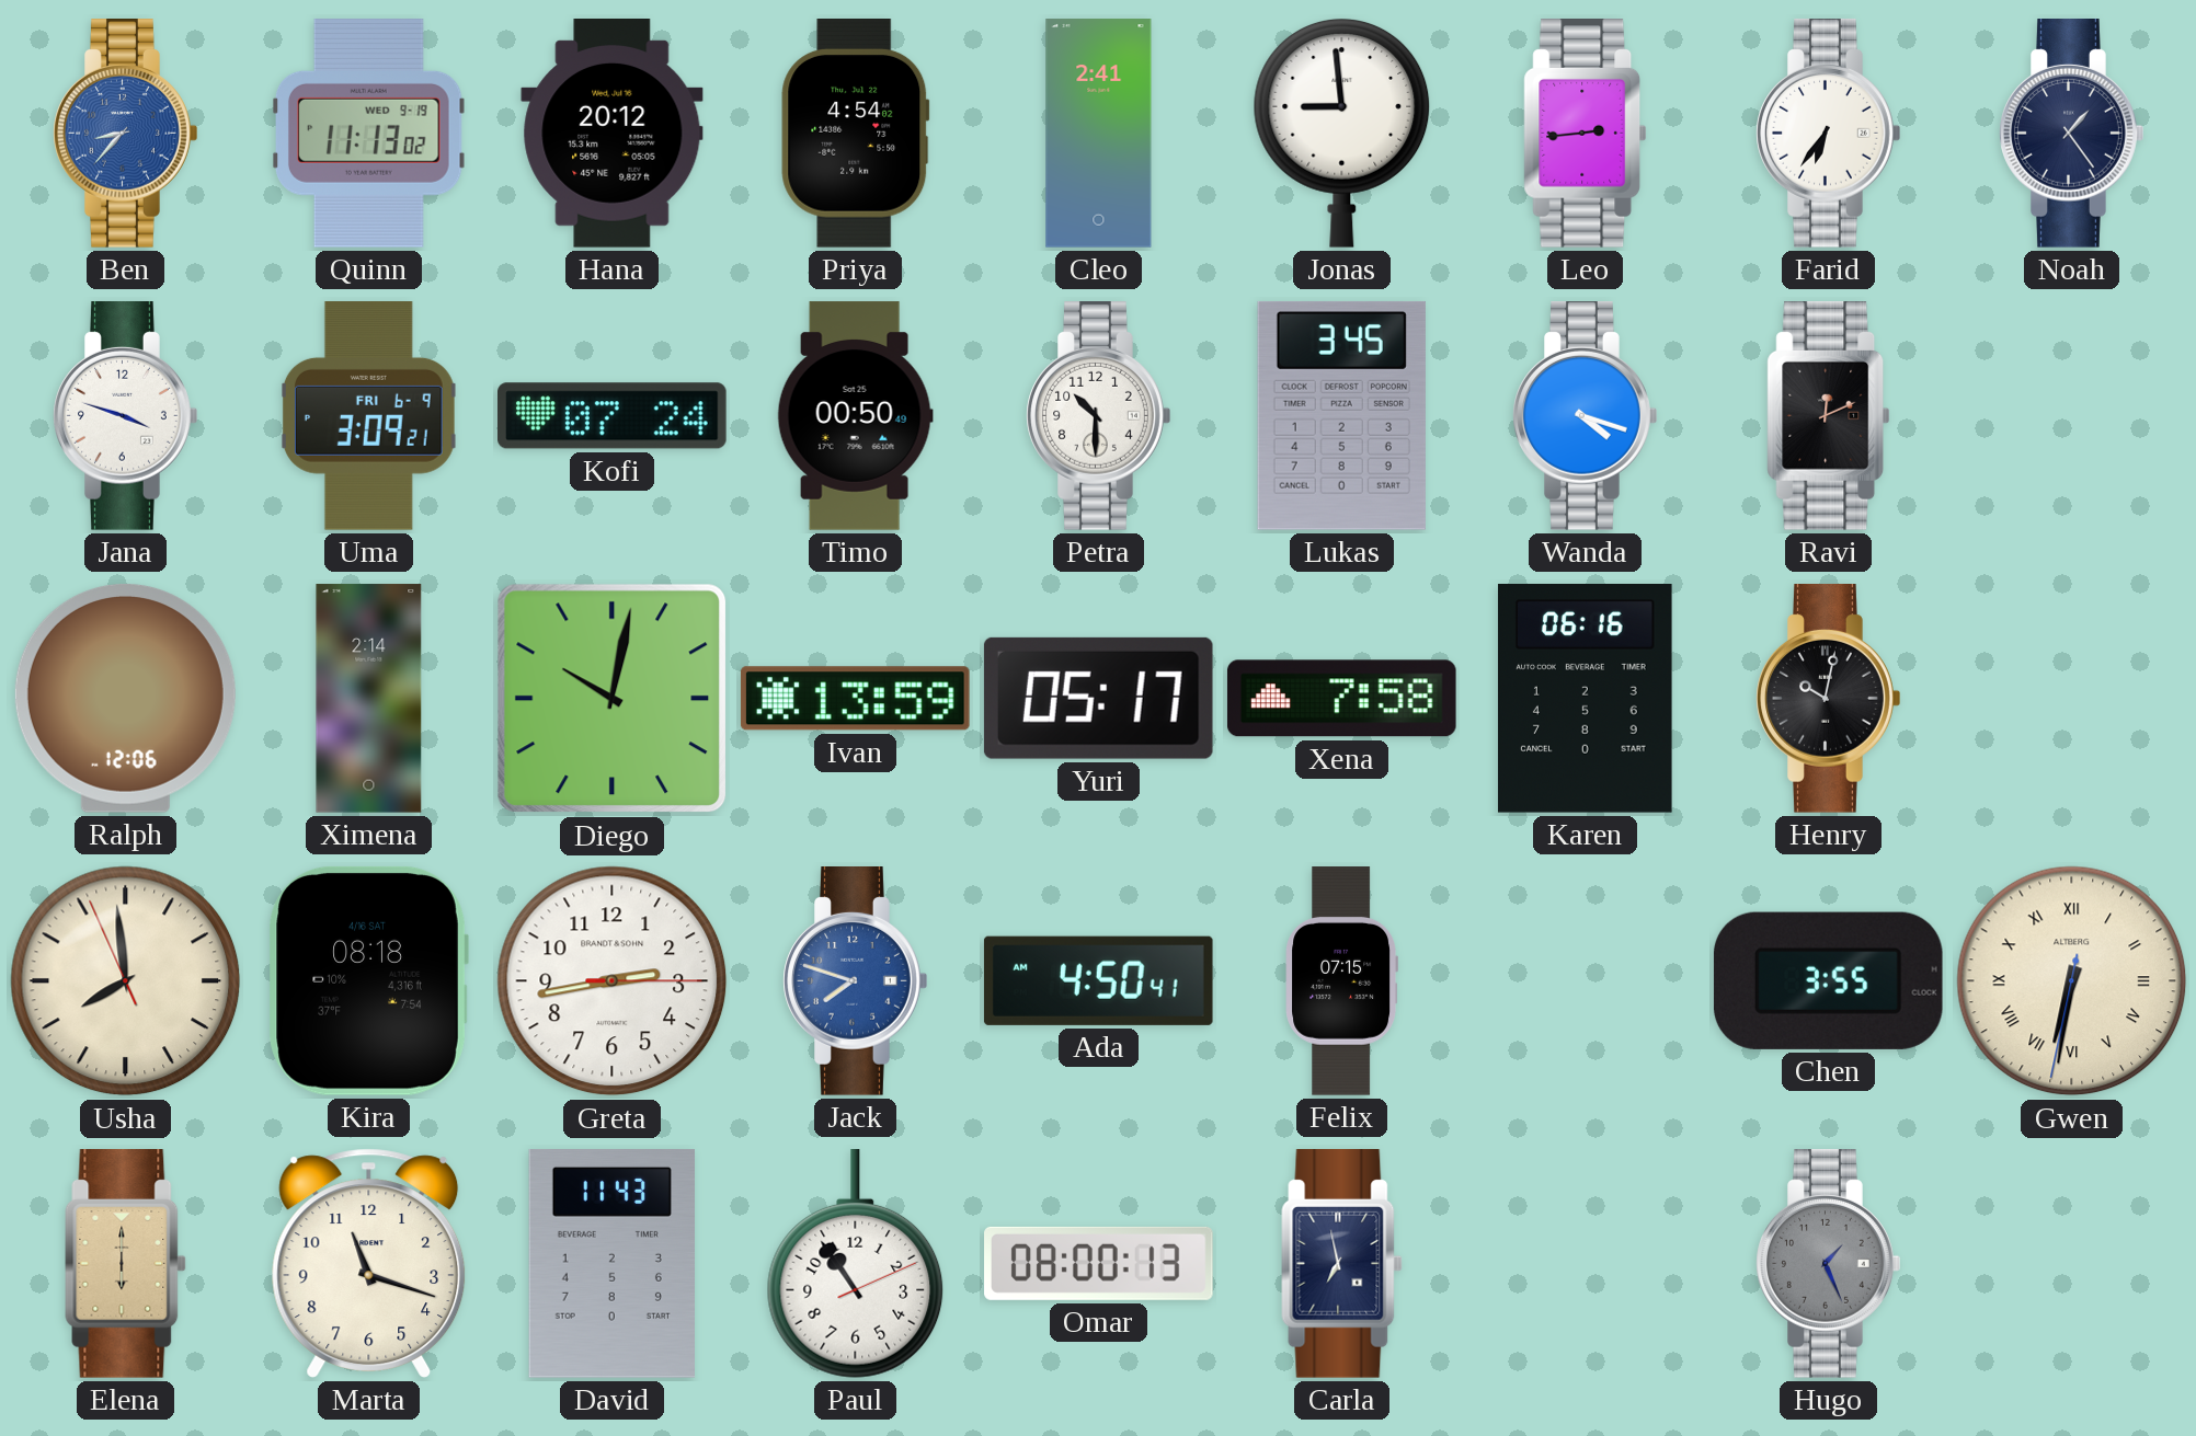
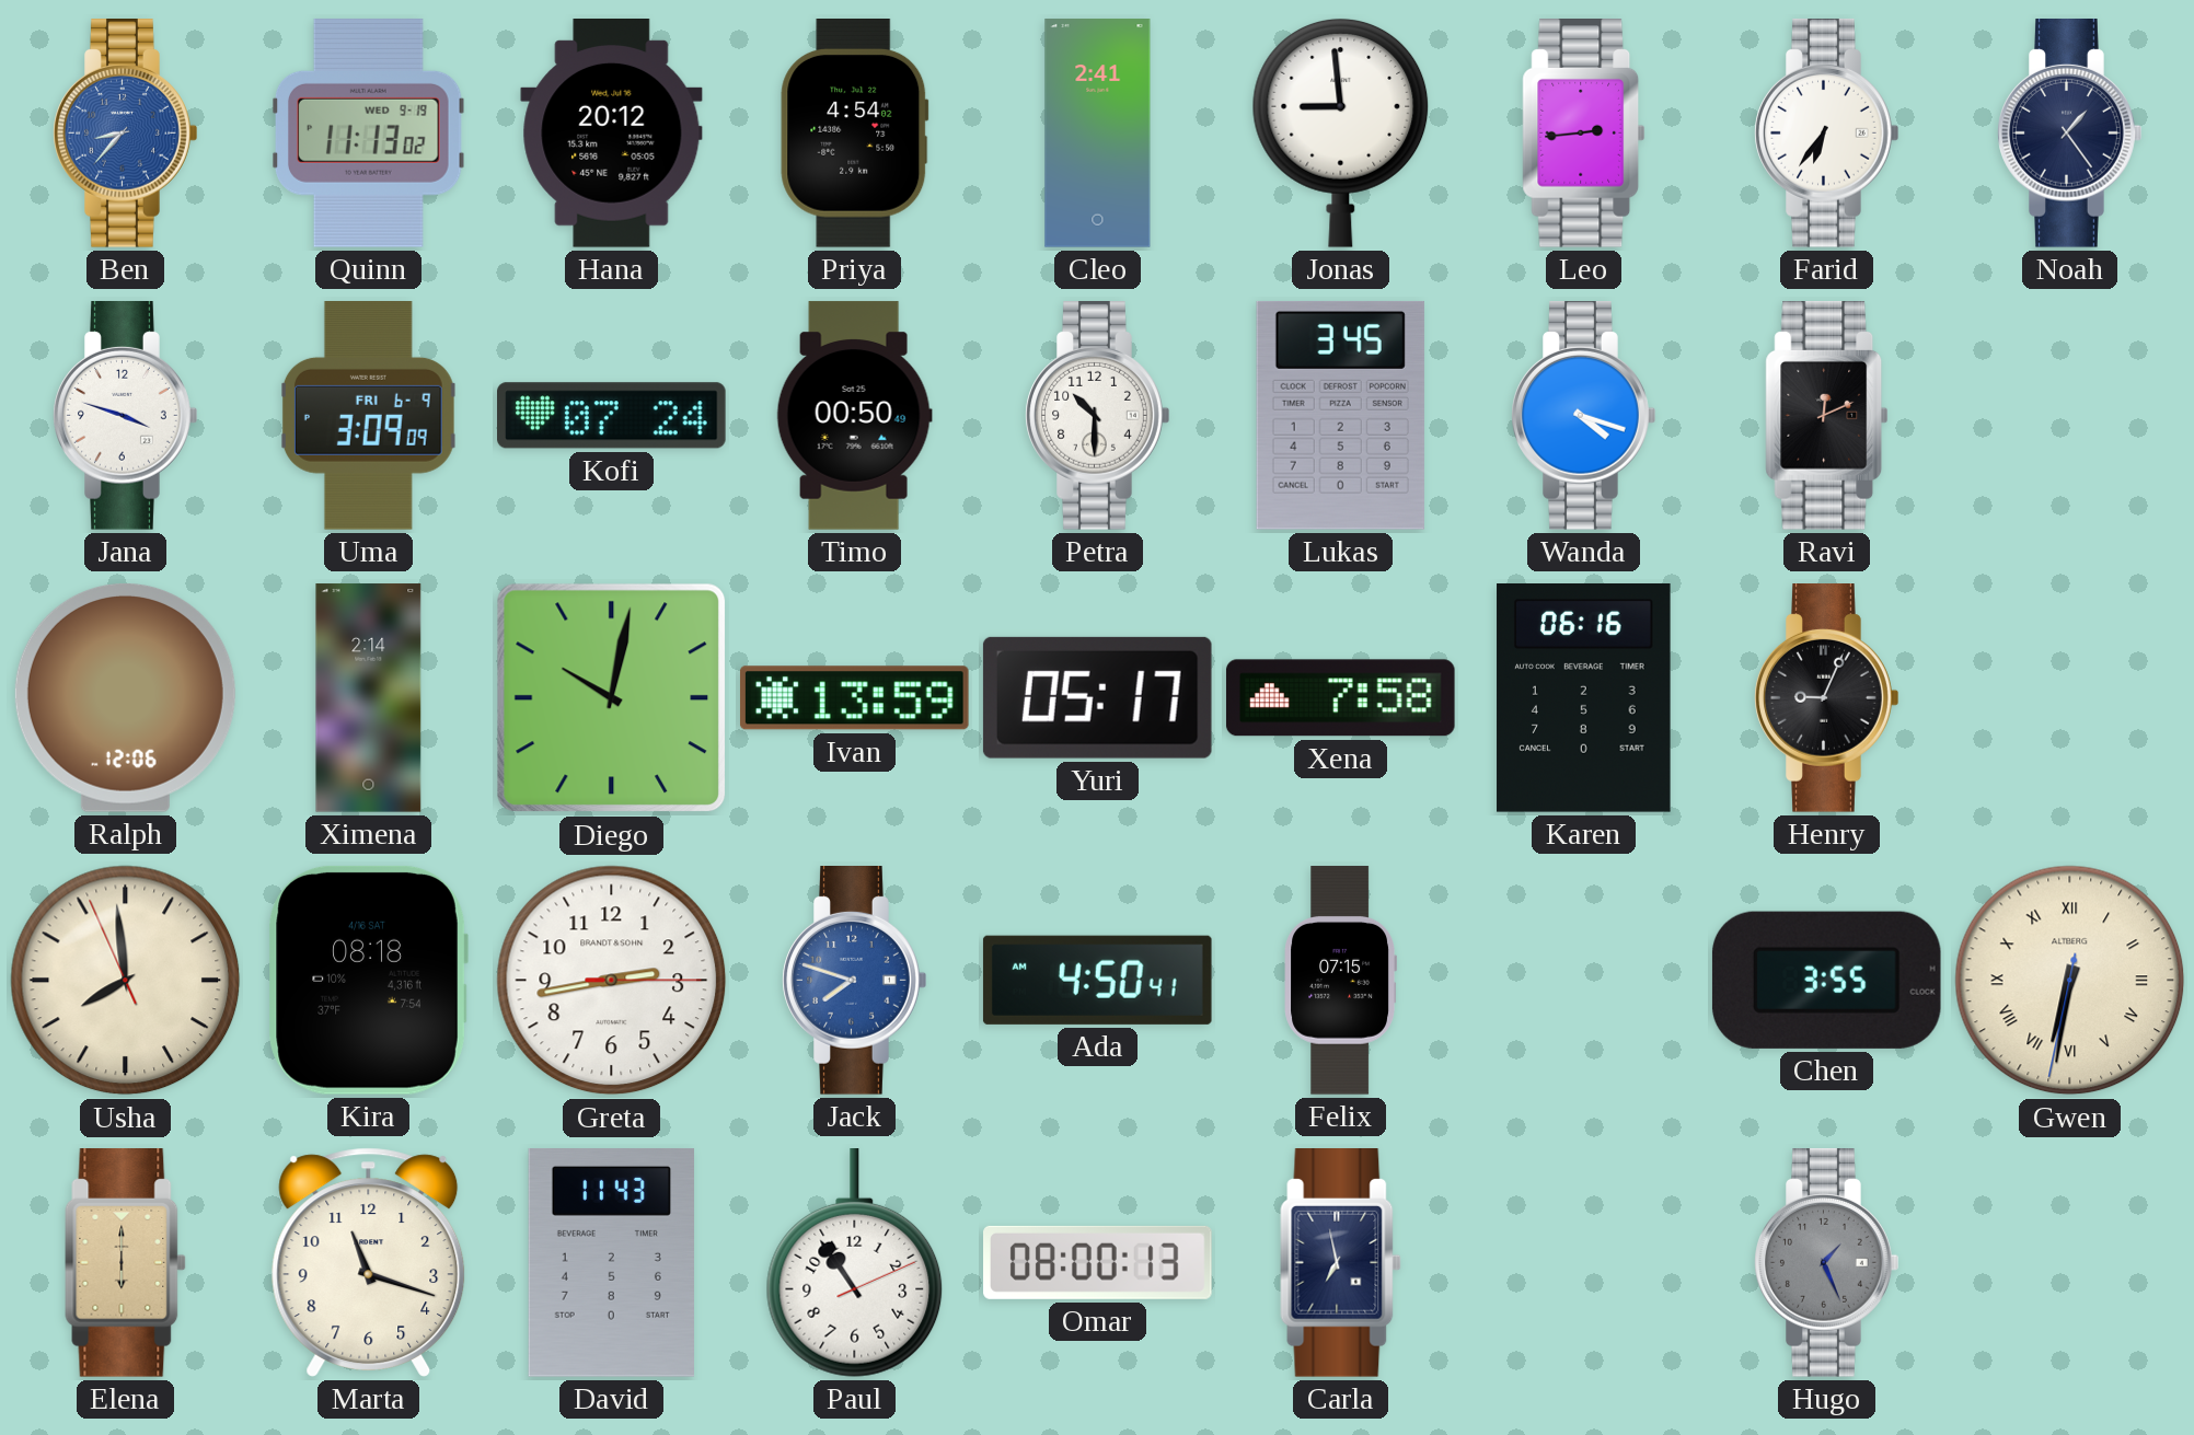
Uma: 3:09:21 -> 3:09:09 (368, 416)
Henry: 10:02 -> 9:04 (1827, 698)
